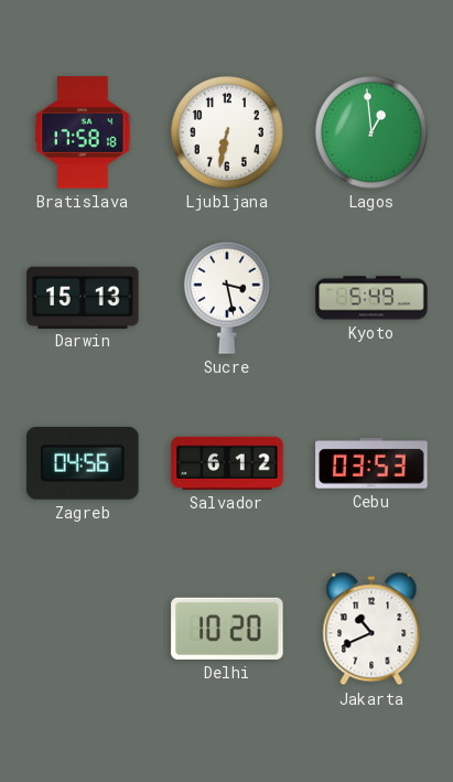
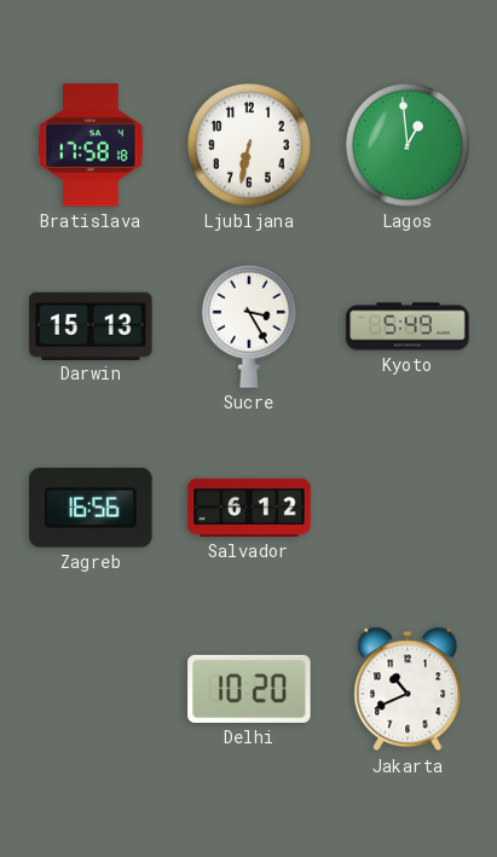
Sucre: 3:28 -> 3:25 (249, 326)
Zagreb: 04:56 -> 16:56 (91, 508)
Cebu: 03:53 -> none (371, 463)
